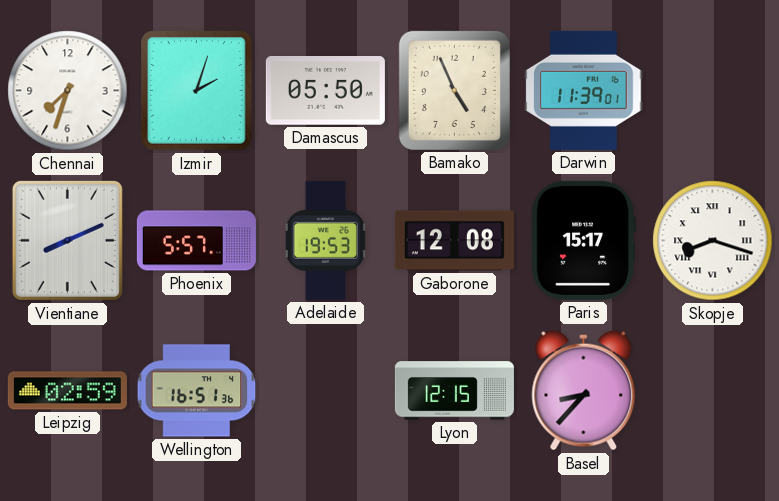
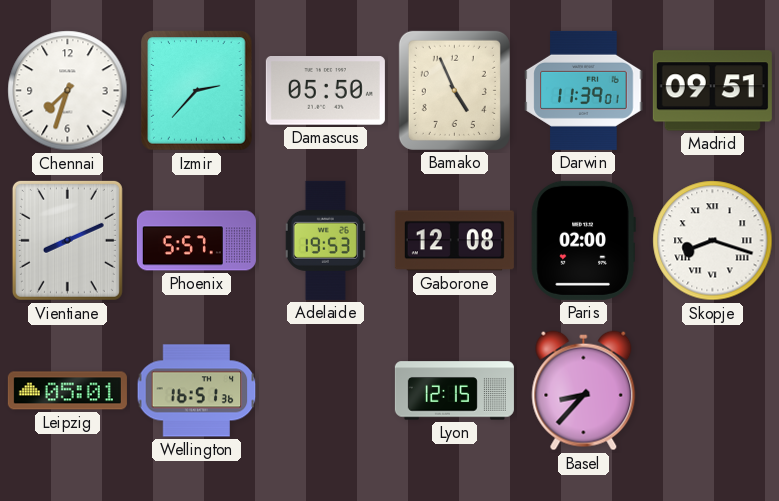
Izmir: 2:03 -> 2:37 (197, 91)
Madrid: none -> 09:51 (712, 91)
Paris: 15:17 -> 02:00 (583, 240)
Leipzig: 02:59 -> 05:01 (67, 391)
